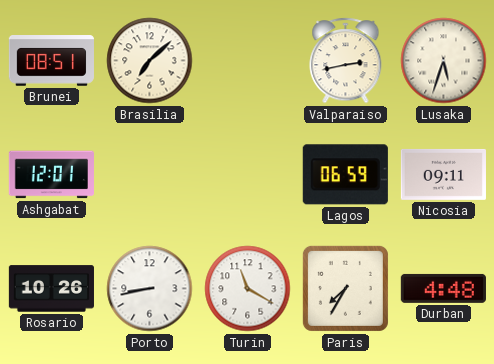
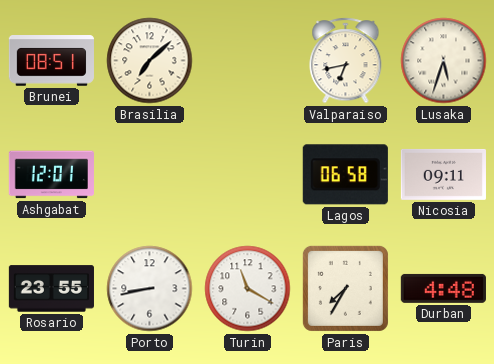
Valparaiso: 2:43 -> 6:43 (346, 61)
Lagos: 06:59 -> 06:58 (345, 175)
Rosario: 10:26 -> 23:55 (51, 289)
